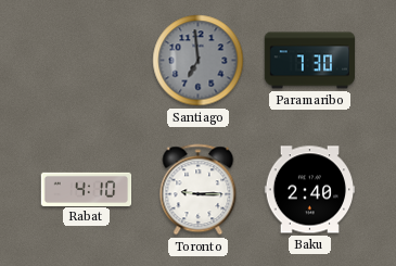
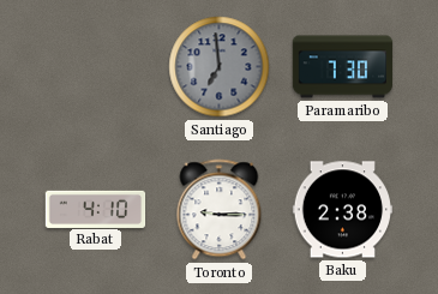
Baku: 2:40 -> 2:38 (342, 210)
